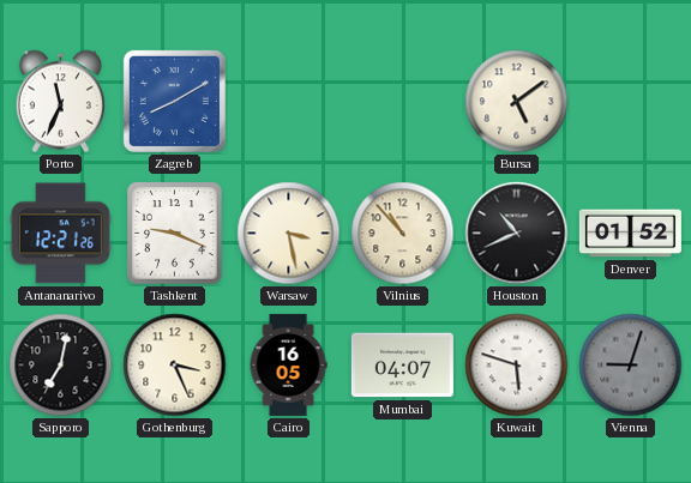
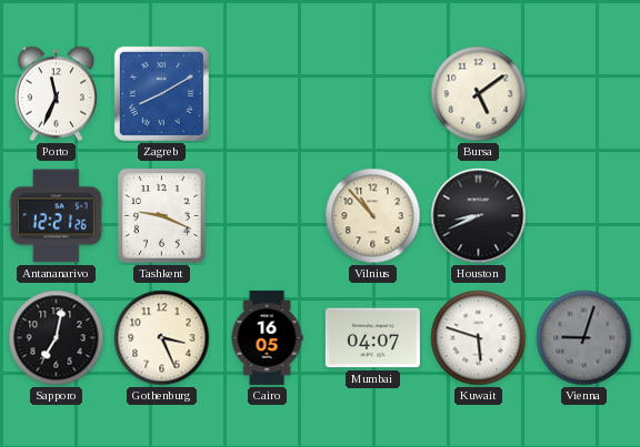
Warsaw: 3:28 -> none (289, 234)
Houston: 10:41 -> 8:41 (479, 216)
Denver: 01:52 -> none (630, 234)
